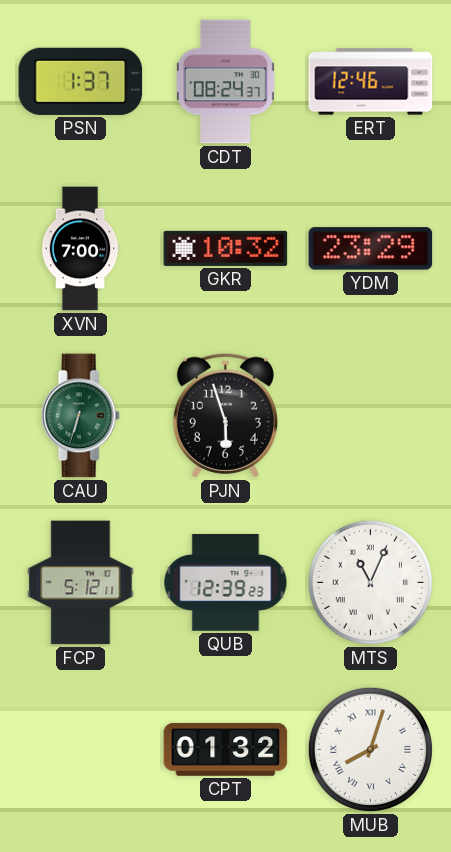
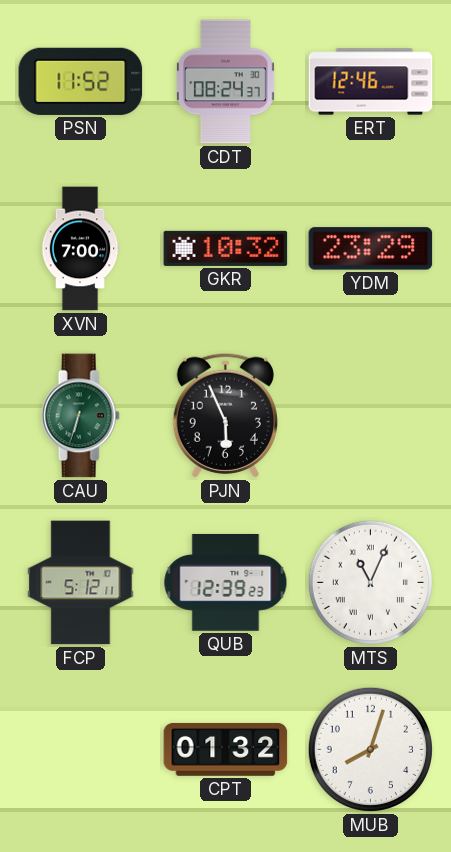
PSN: 1:37 -> 11:52 (81, 81)
PJN: 5:57 -> 5:56 (225, 415)
MUB numerals: Roman -> Arabic (370, 749)
